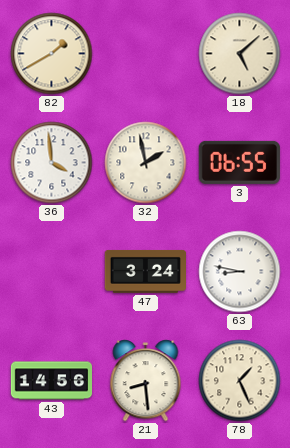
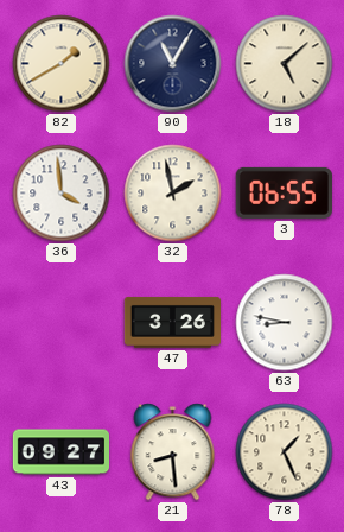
90: none -> 11:05 (173, 64)
47: 3:24 -> 3:26 (172, 322)
43: 14:56 -> 09:27 (60, 452)
